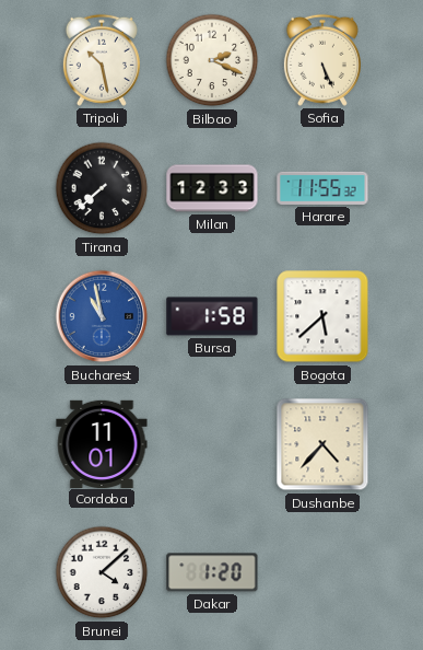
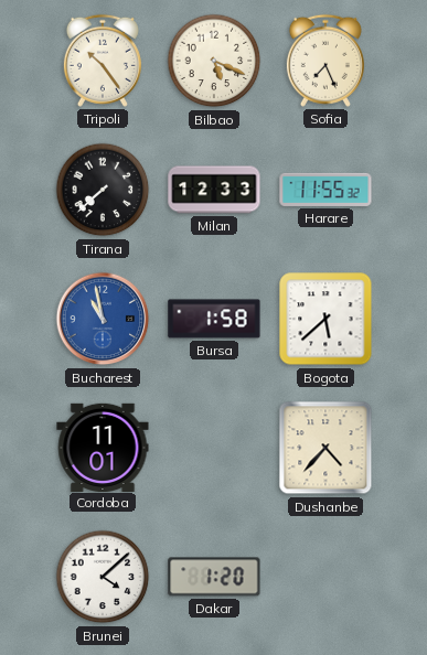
Tripoli: 10:28 -> 10:24 (103, 61)
Bilbao: 2:19 -> 5:19 (214, 61)
Sofia: 5:26 -> 7:26 (325, 61)
